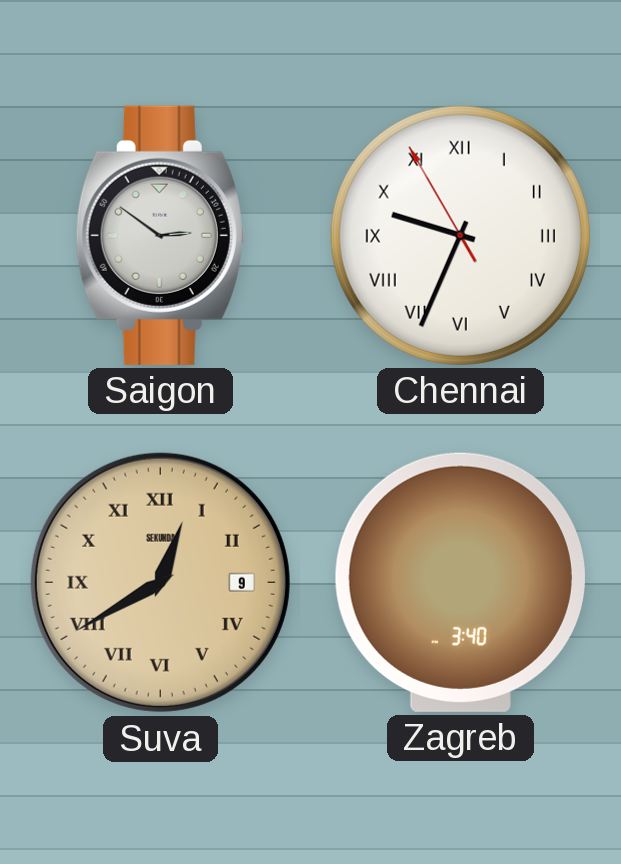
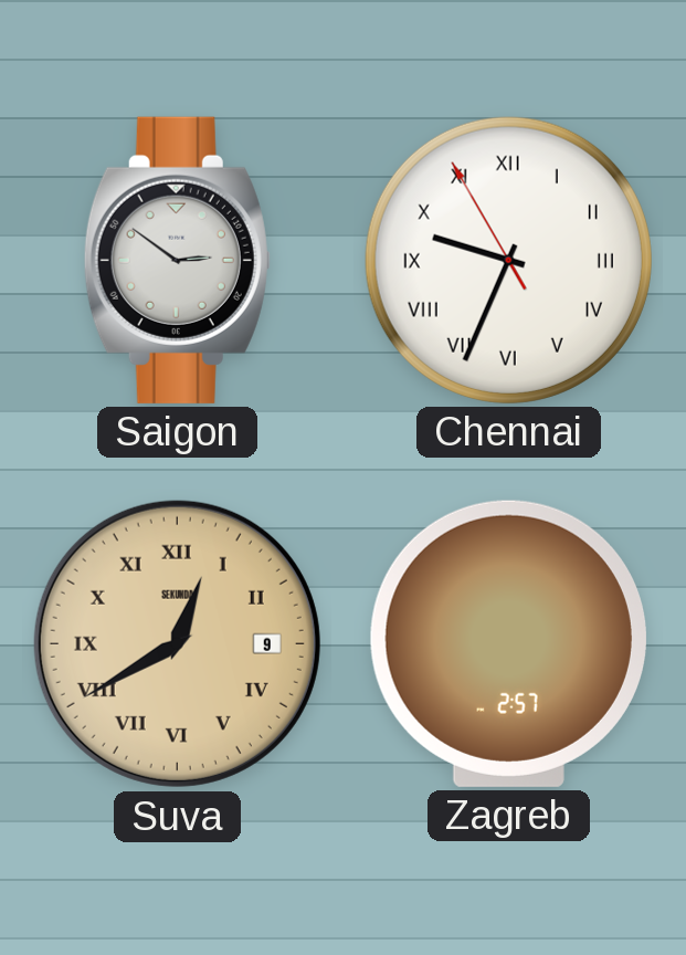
Zagreb: 3:40 -> 2:57 (508, 643)
